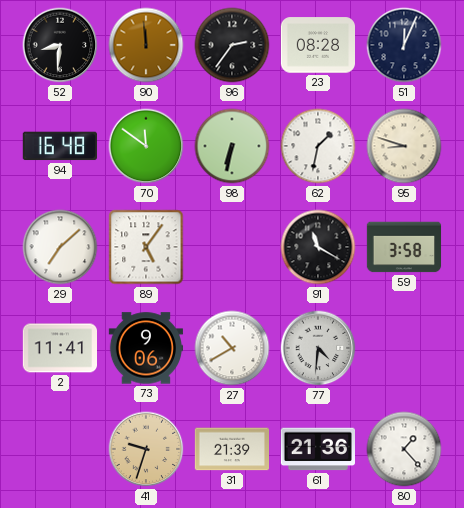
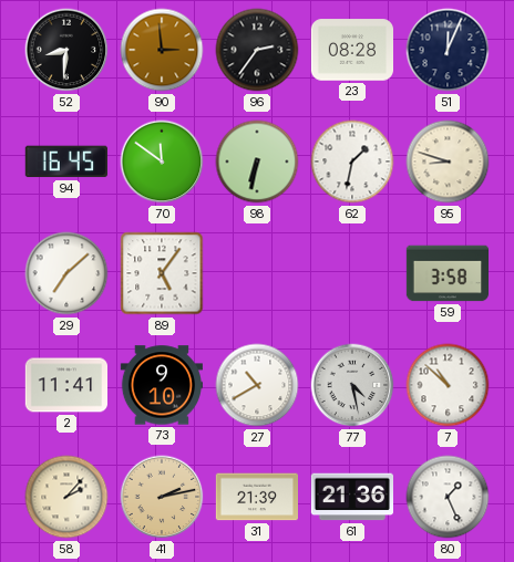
90: 11:59 -> 2:59 (162, 50)
94: 16:48 -> 16:45 (66, 162)
91: 11:20 -> none (318, 247)
73: 9:06 -> 9:10 (161, 385)
77: 4:31 -> 4:28 (352, 385)
7: none -> 10:52 (448, 385)
58: none -> 2:07 (66, 497)
41: 9:33 -> 2:13 (162, 497)
80: 1:23 -> 1:26 (448, 497)
